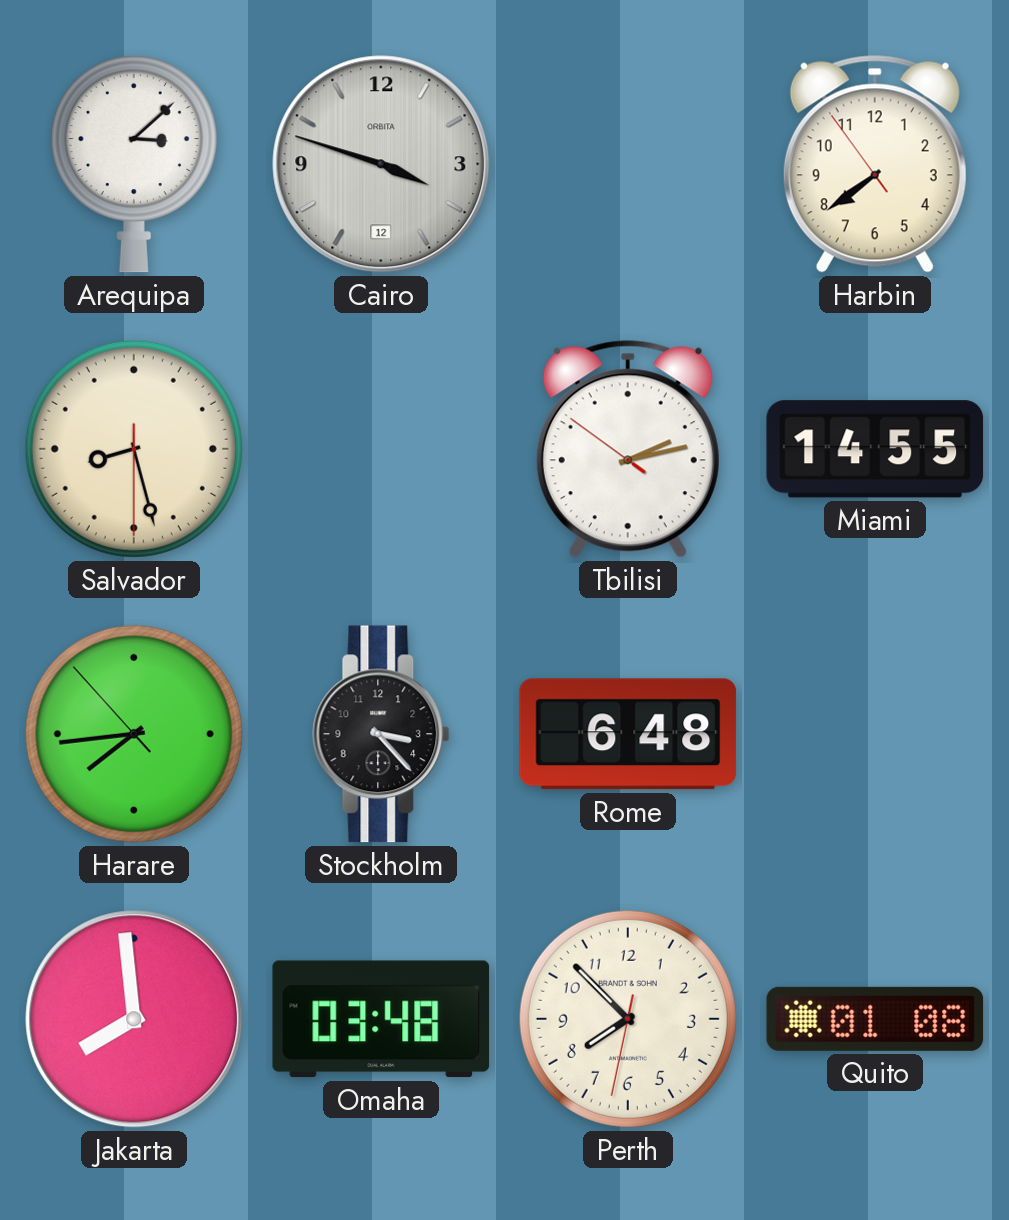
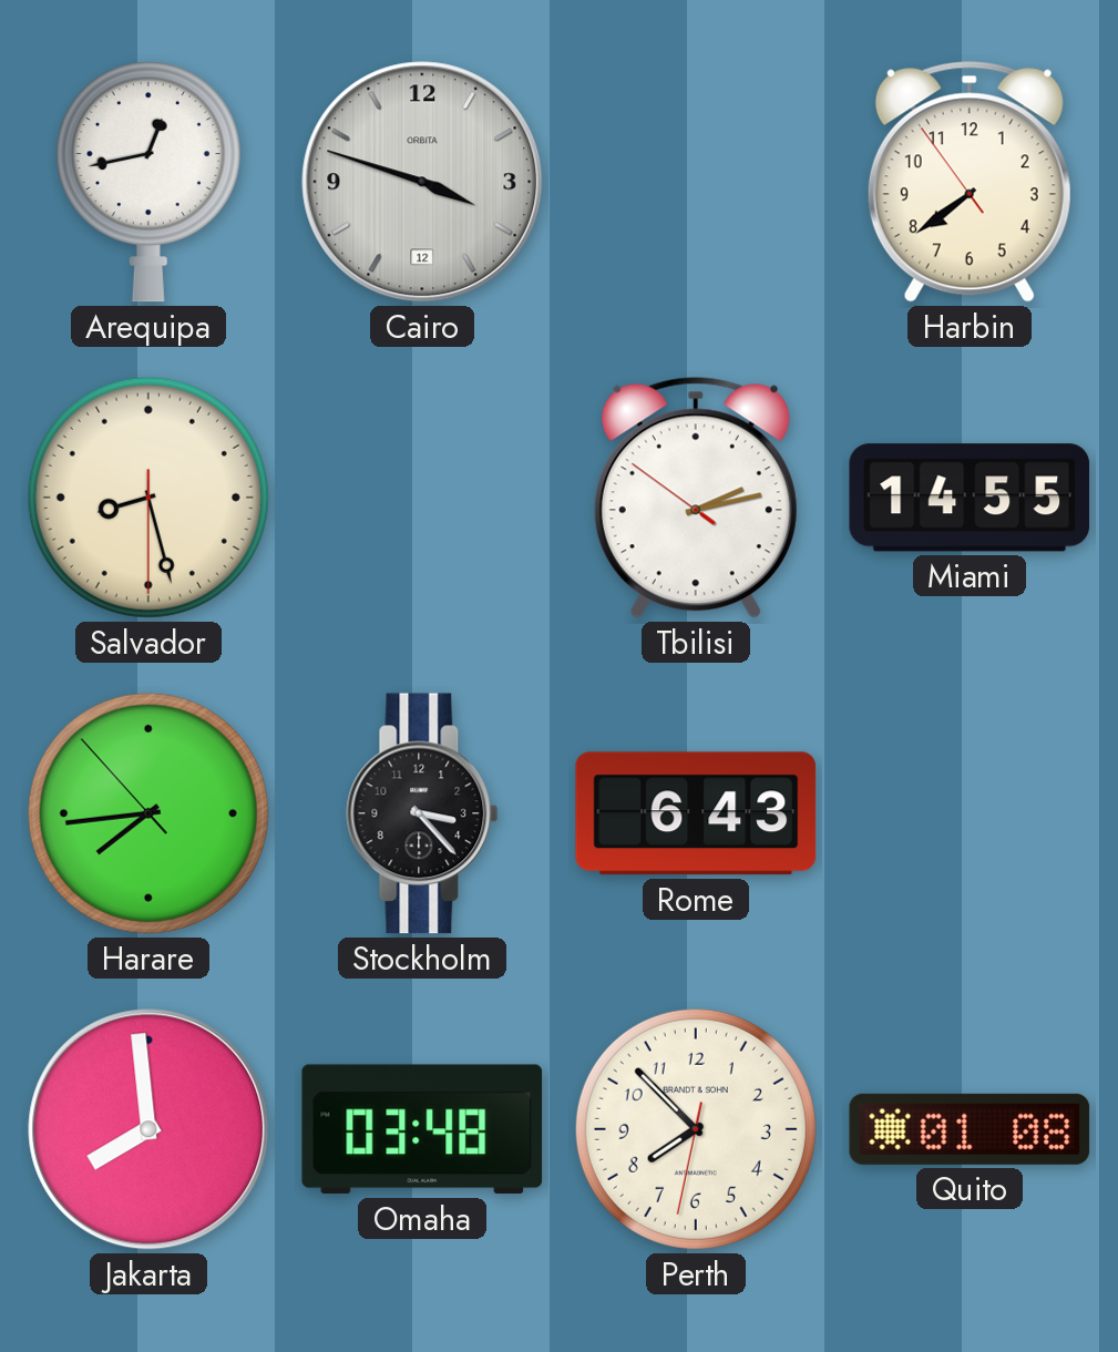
Arequipa: 3:08 -> 12:43 (148, 183)
Rome: 6:48 -> 6:43 (696, 813)
